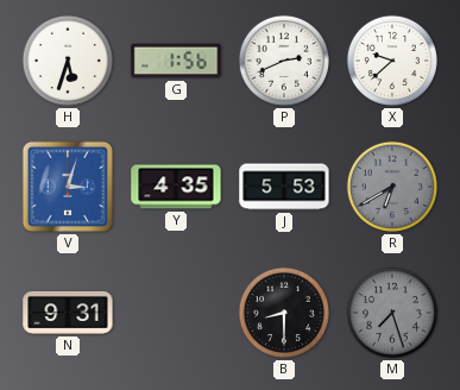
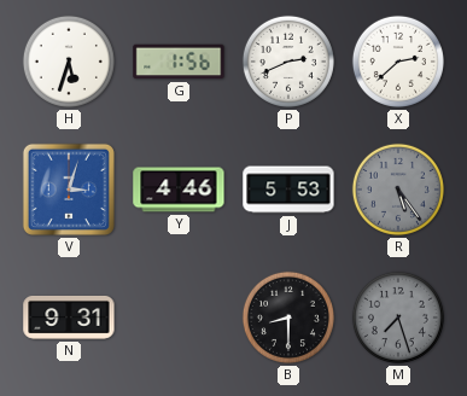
X: 9:38 -> 2:38 (398, 62)
Y: 4:35 -> 4:46 (179, 190)
R: 6:40 -> 5:24 (398, 190)
